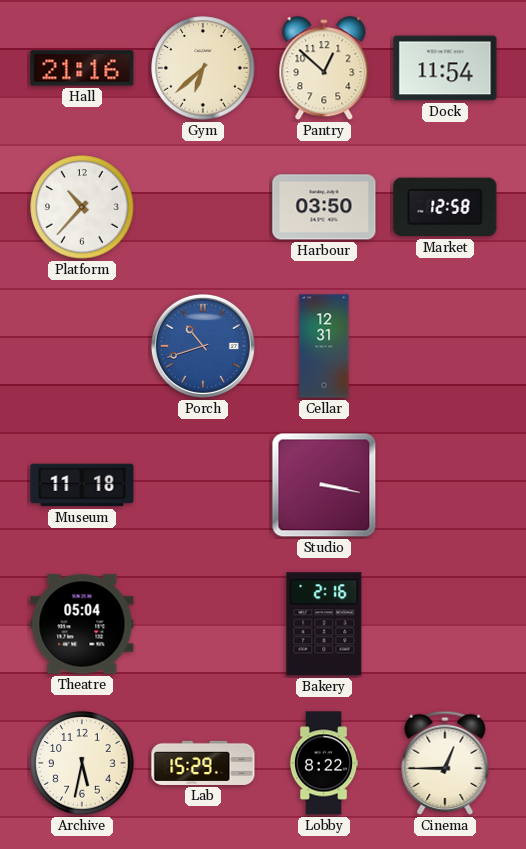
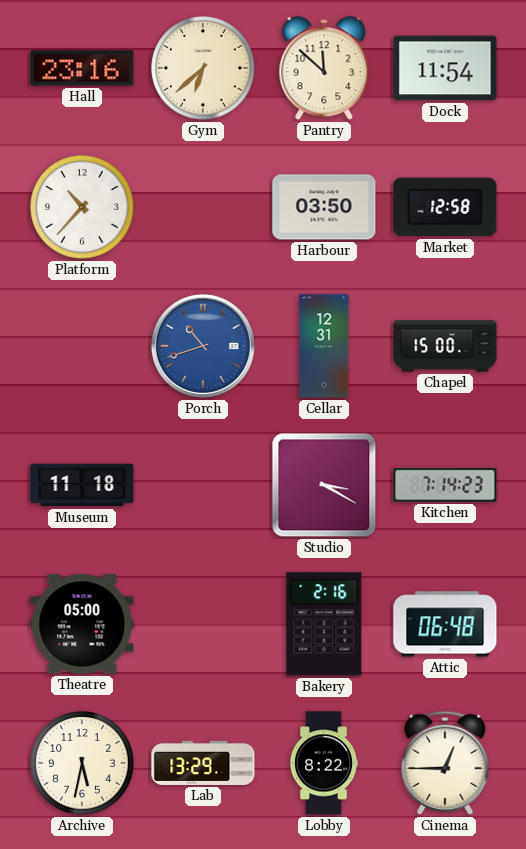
Hall: 21:16 -> 23:16 (82, 68)
Pantry: 12:52 -> 11:52 (324, 69)
Chapel: none -> 15:00 (445, 346)
Studio: 3:17 -> 3:20 (324, 485)
Kitchen: none -> 7:14 (445, 485)
Theatre: 05:04 -> 05:00 (82, 624)
Attic: none -> 06:48 (445, 624)
Lab: 15:29 -> 13:29 (203, 763)
